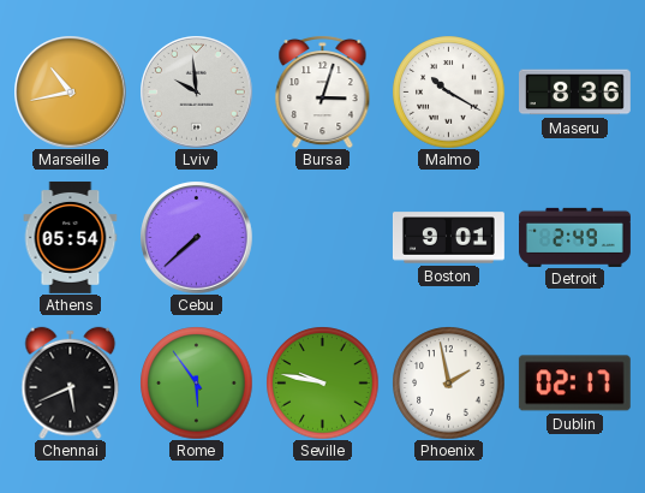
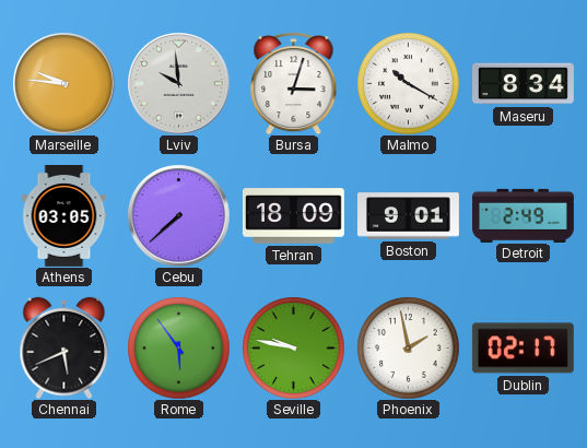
Marseille: 10:43 -> 9:46 (63, 83)
Maseru: 8:36 -> 8:34 (524, 84)
Athens: 05:54 -> 03:05 (64, 215)
Tehran: none -> 18:09 (293, 216)
